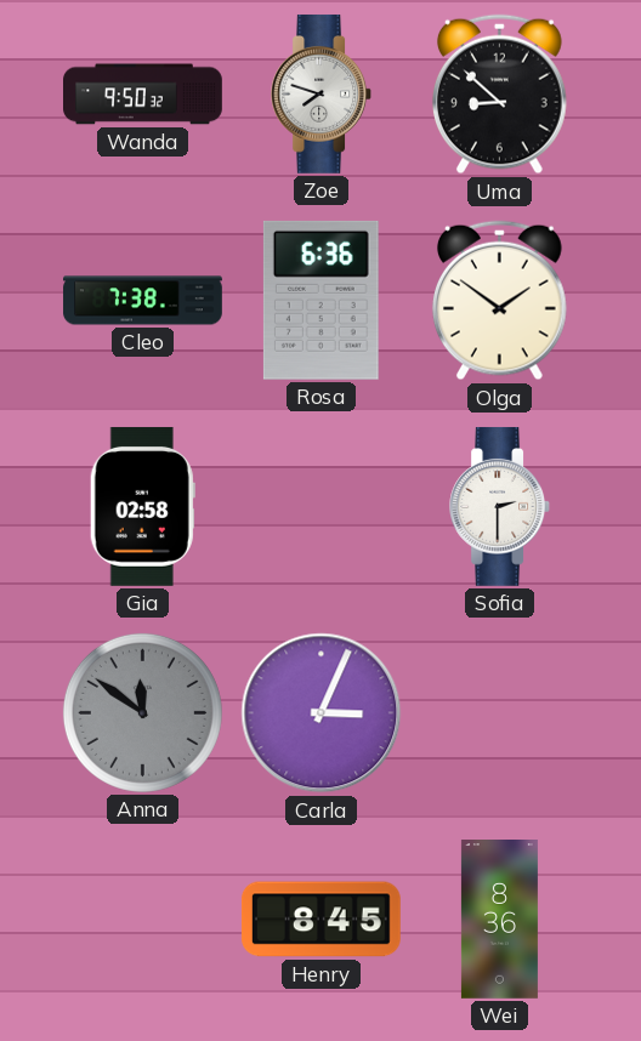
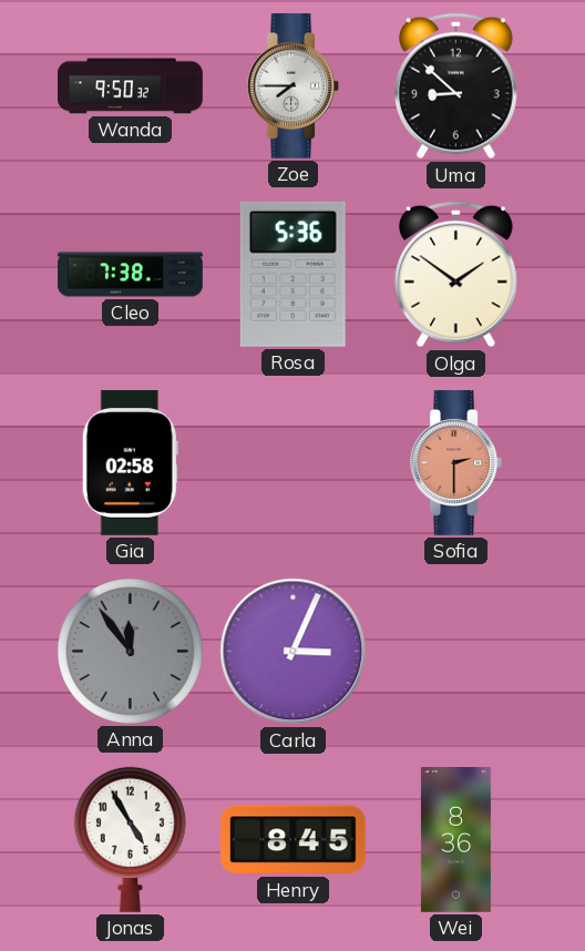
Zoe: 7:48 -> 7:45 (292, 85)
Rosa: 6:36 -> 5:36 (292, 274)
Sofia dial: white -> salmon (455, 462)
Anna: 11:51 -> 11:54 (130, 651)
Jonas: none -> 4:55 (130, 839)
